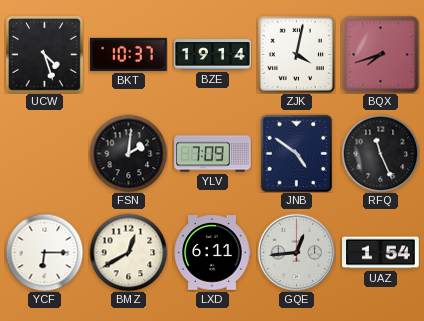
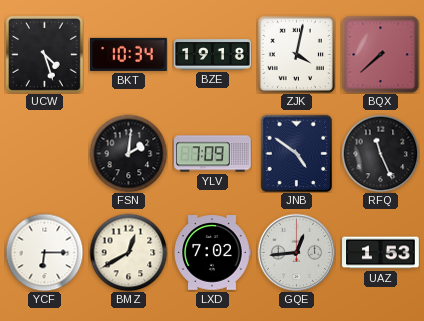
BKT: 10:37 -> 10:34 (129, 54)
BZE: 19:14 -> 19:18 (213, 55)
BQX: 7:42 -> 7:38 (380, 54)
LXD: 6:11 -> 7:02 (212, 253)
UAZ: 1:54 -> 1:53 (381, 253)
